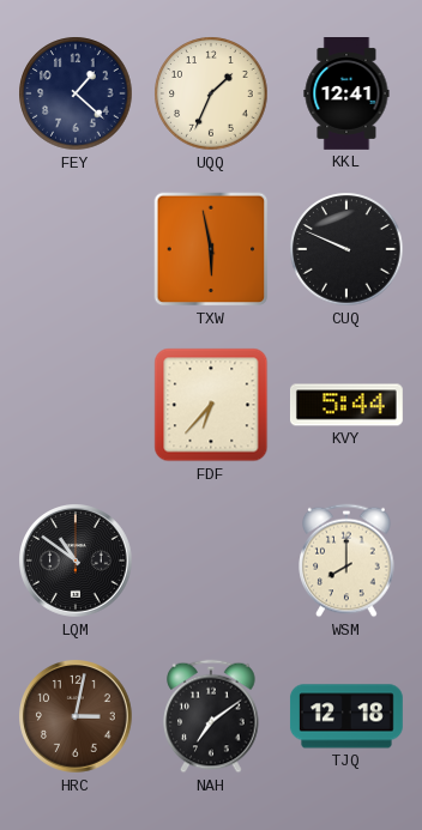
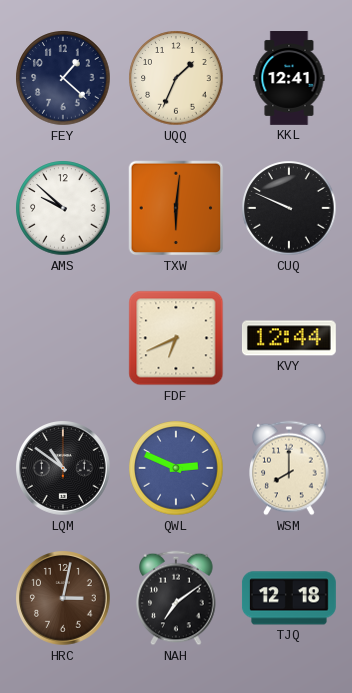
AMS: none -> 9:52 (63, 208)
TXW: 5:58 -> 6:01 (176, 208)
FDF: 6:37 -> 6:41 (176, 338)
KVY: 5:44 -> 12:44 (289, 338)
QWL: none -> 2:49 (176, 468)
